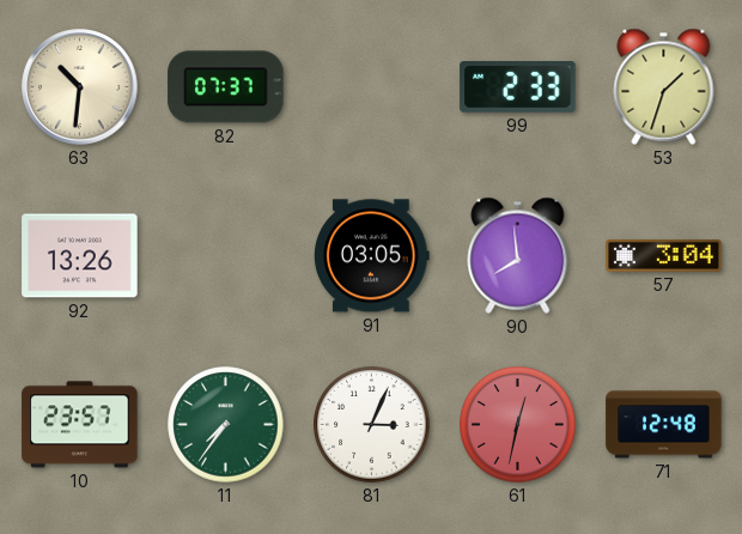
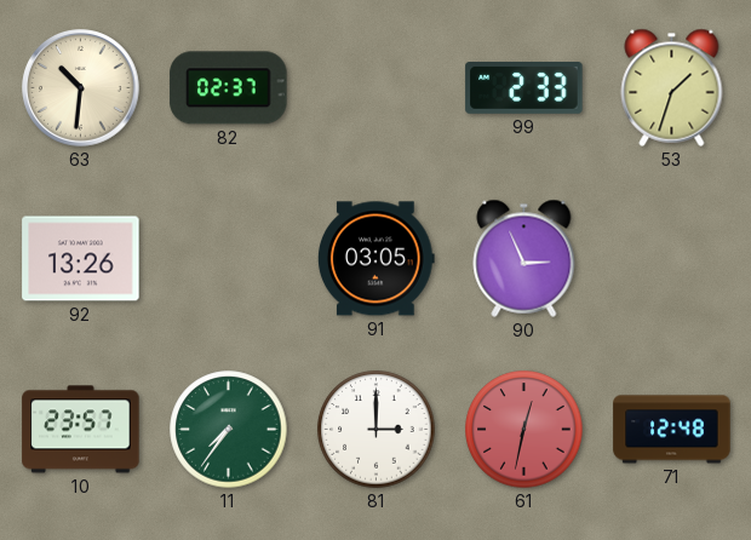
82: 07:37 -> 02:37 (229, 88)
90: 7:59 -> 2:56 (524, 258)
57: 3:04 -> none (664, 255)
81: 3:04 -> 3:00 (377, 430)
